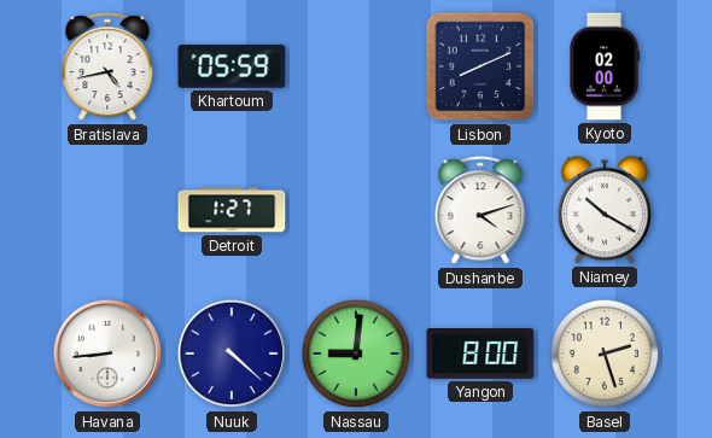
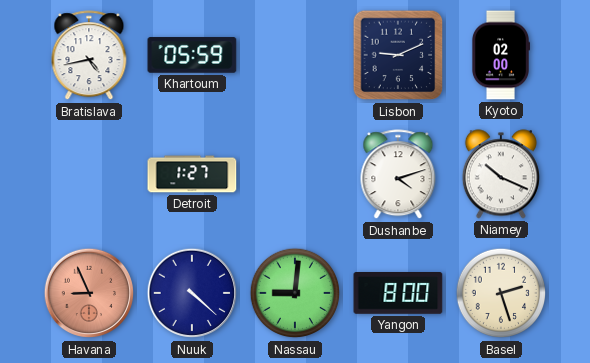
Lisbon: 8:11 -> 9:11 (398, 55)
Niamey: 10:20 -> 10:19 (501, 174)
Havana: 8:44 -> 8:56 (89, 293)
Havana dial: white -> salmon (89, 293)
